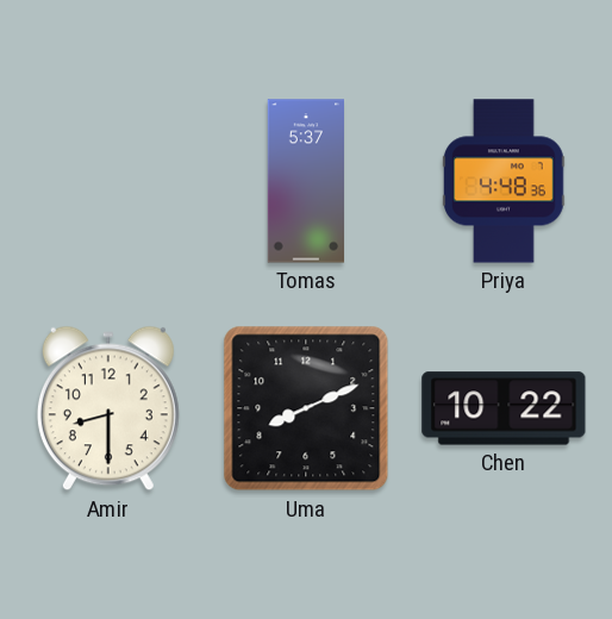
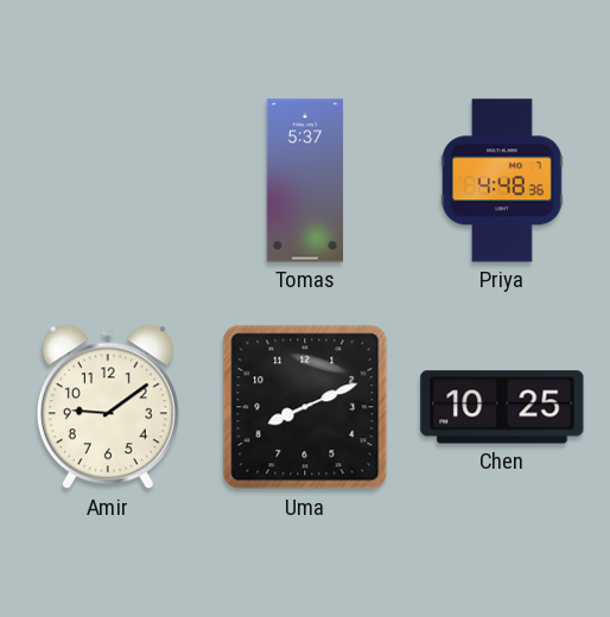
Amir: 8:30 -> 9:09 (108, 407)
Chen: 10:22 -> 10:25 (502, 407)
